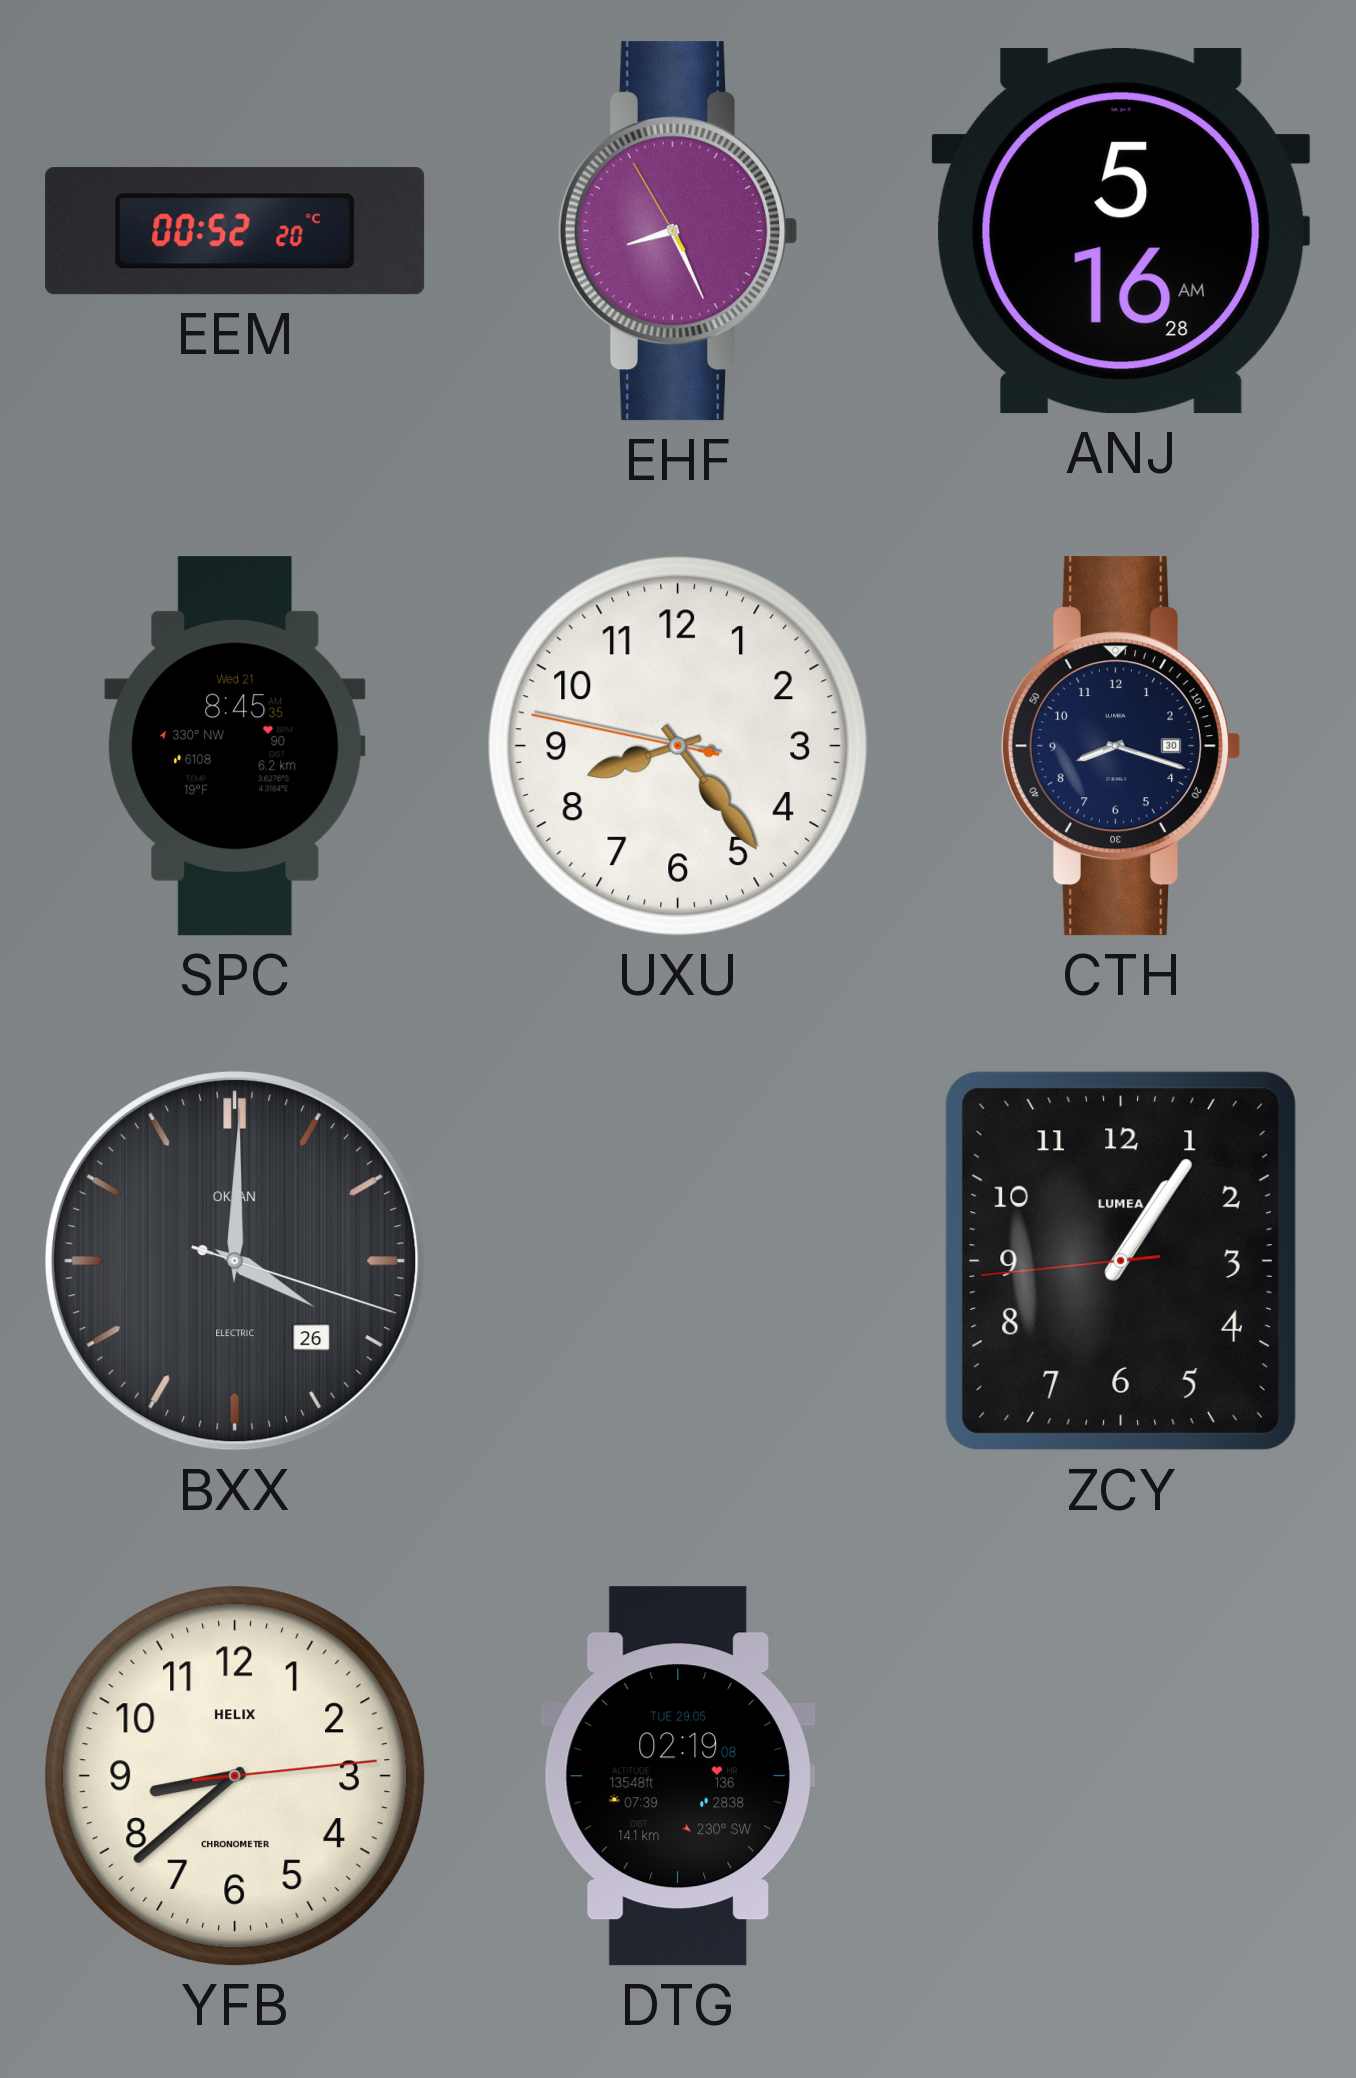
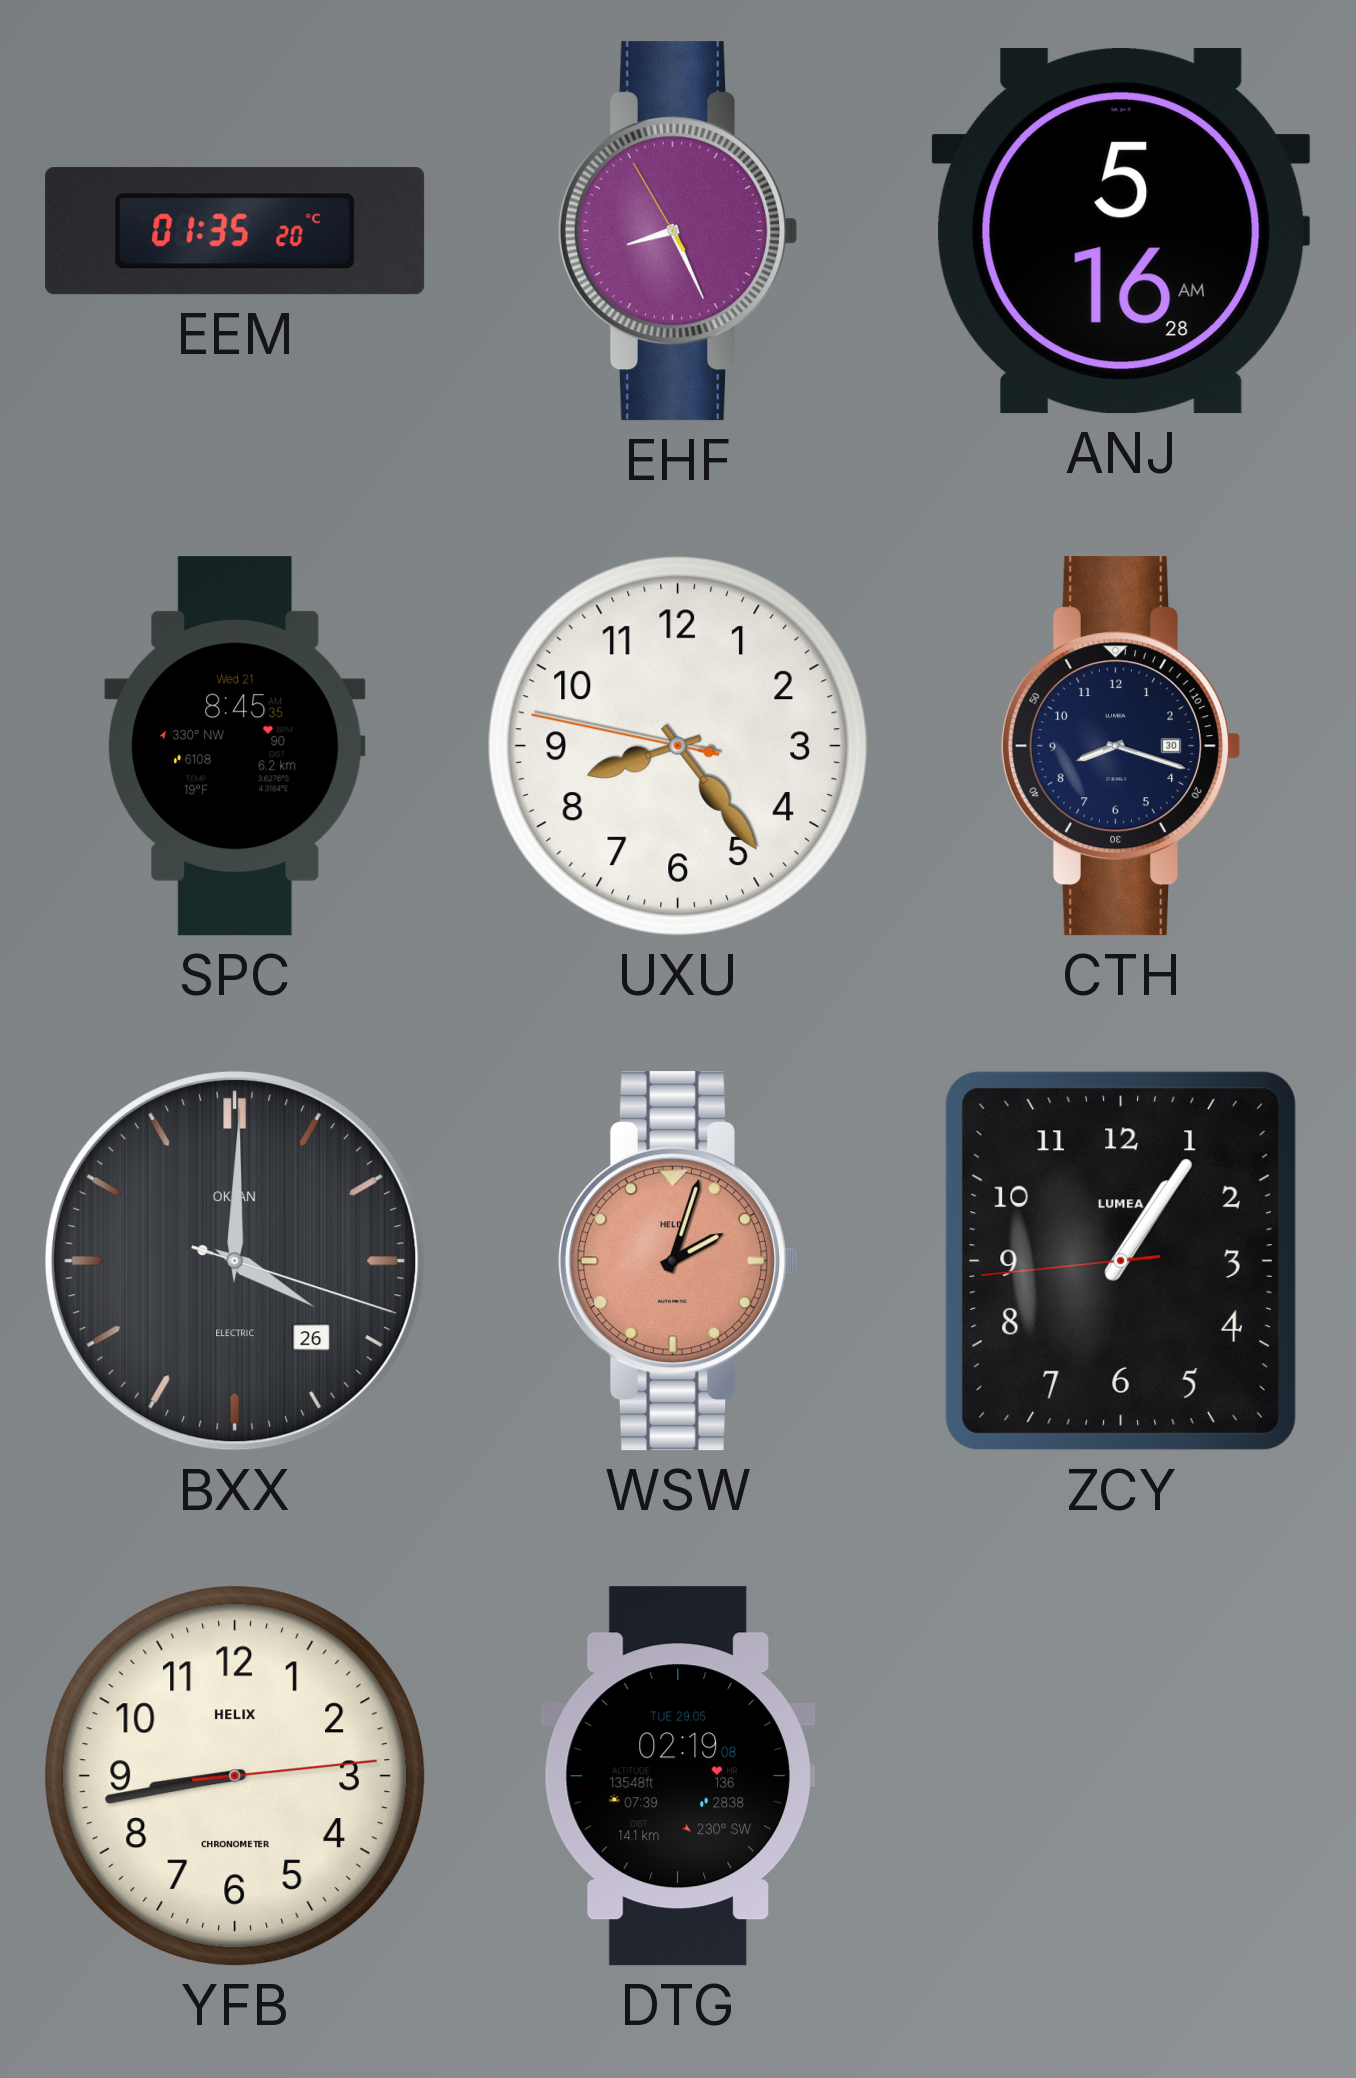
EEM: 00:52 -> 01:35 (235, 231)
WSW: none -> 2:03 (677, 1261)
YFB: 8:38 -> 8:43 (235, 1776)
